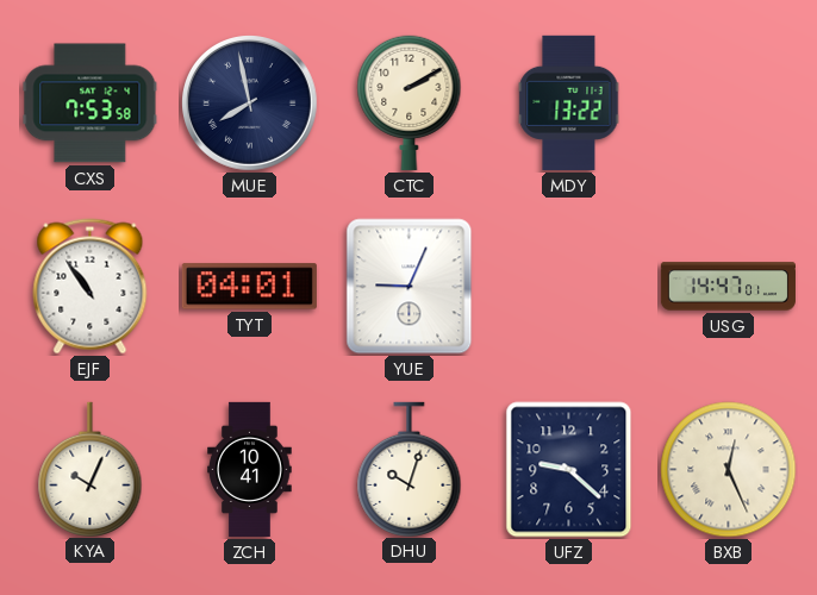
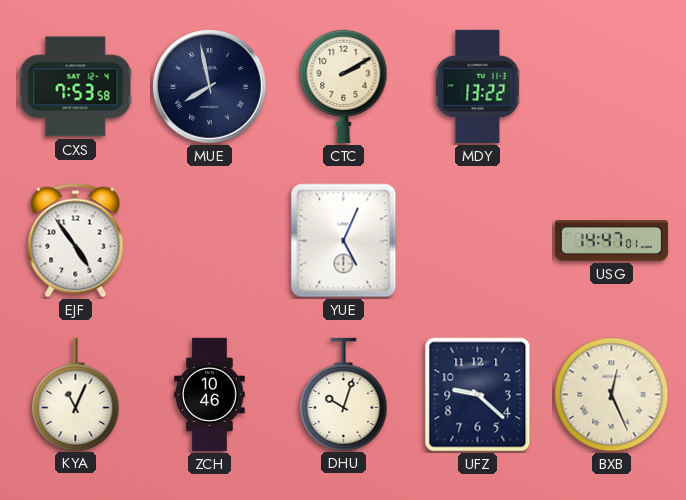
EJF: 10:54 -> 4:54 (76, 241)
TYT: 04:01 -> none (249, 287)
YUE: 9:04 -> 5:04 (344, 241)
KYA: 10:04 -> 11:04 (76, 394)
ZCH: 10:41 -> 10:46 (210, 394)
